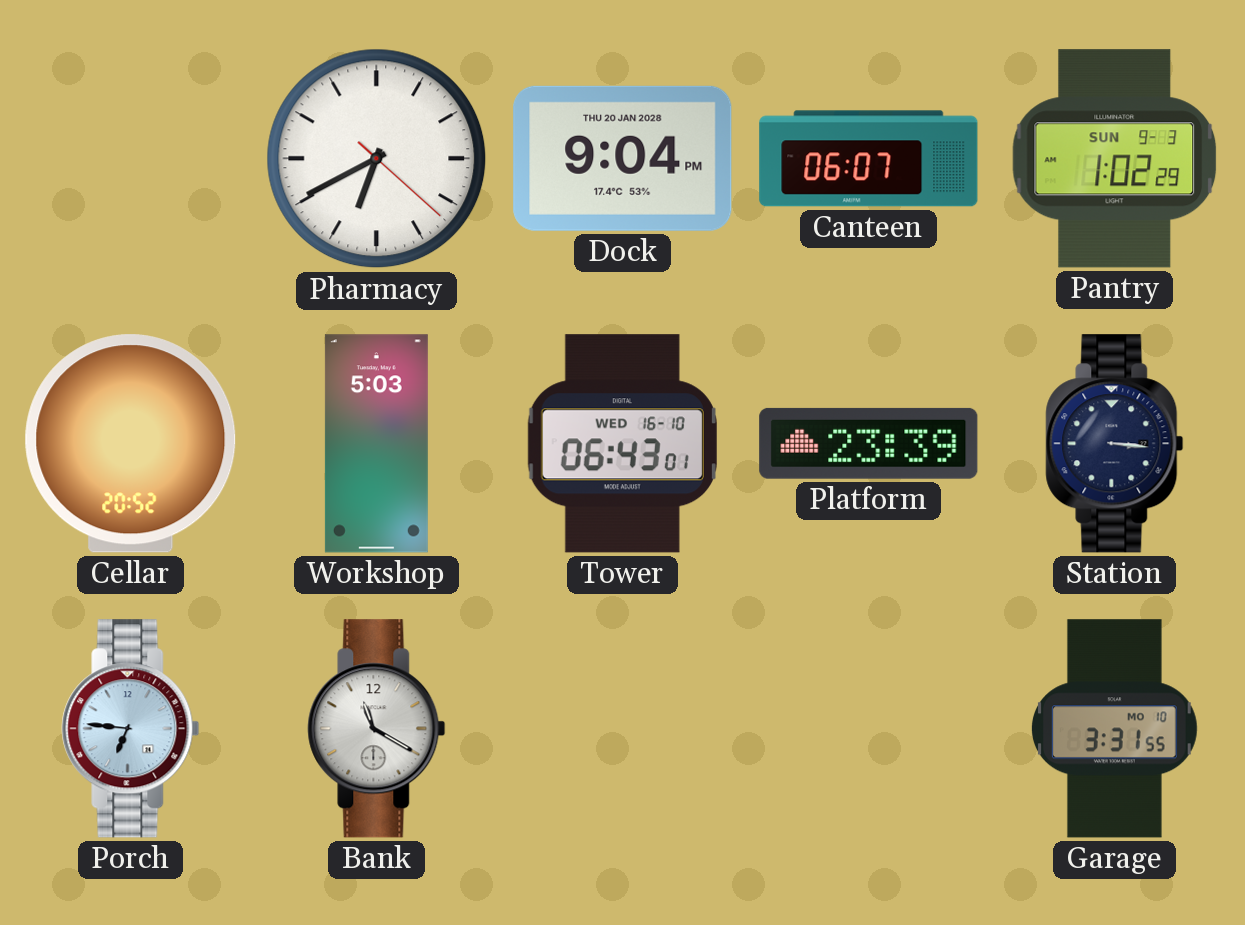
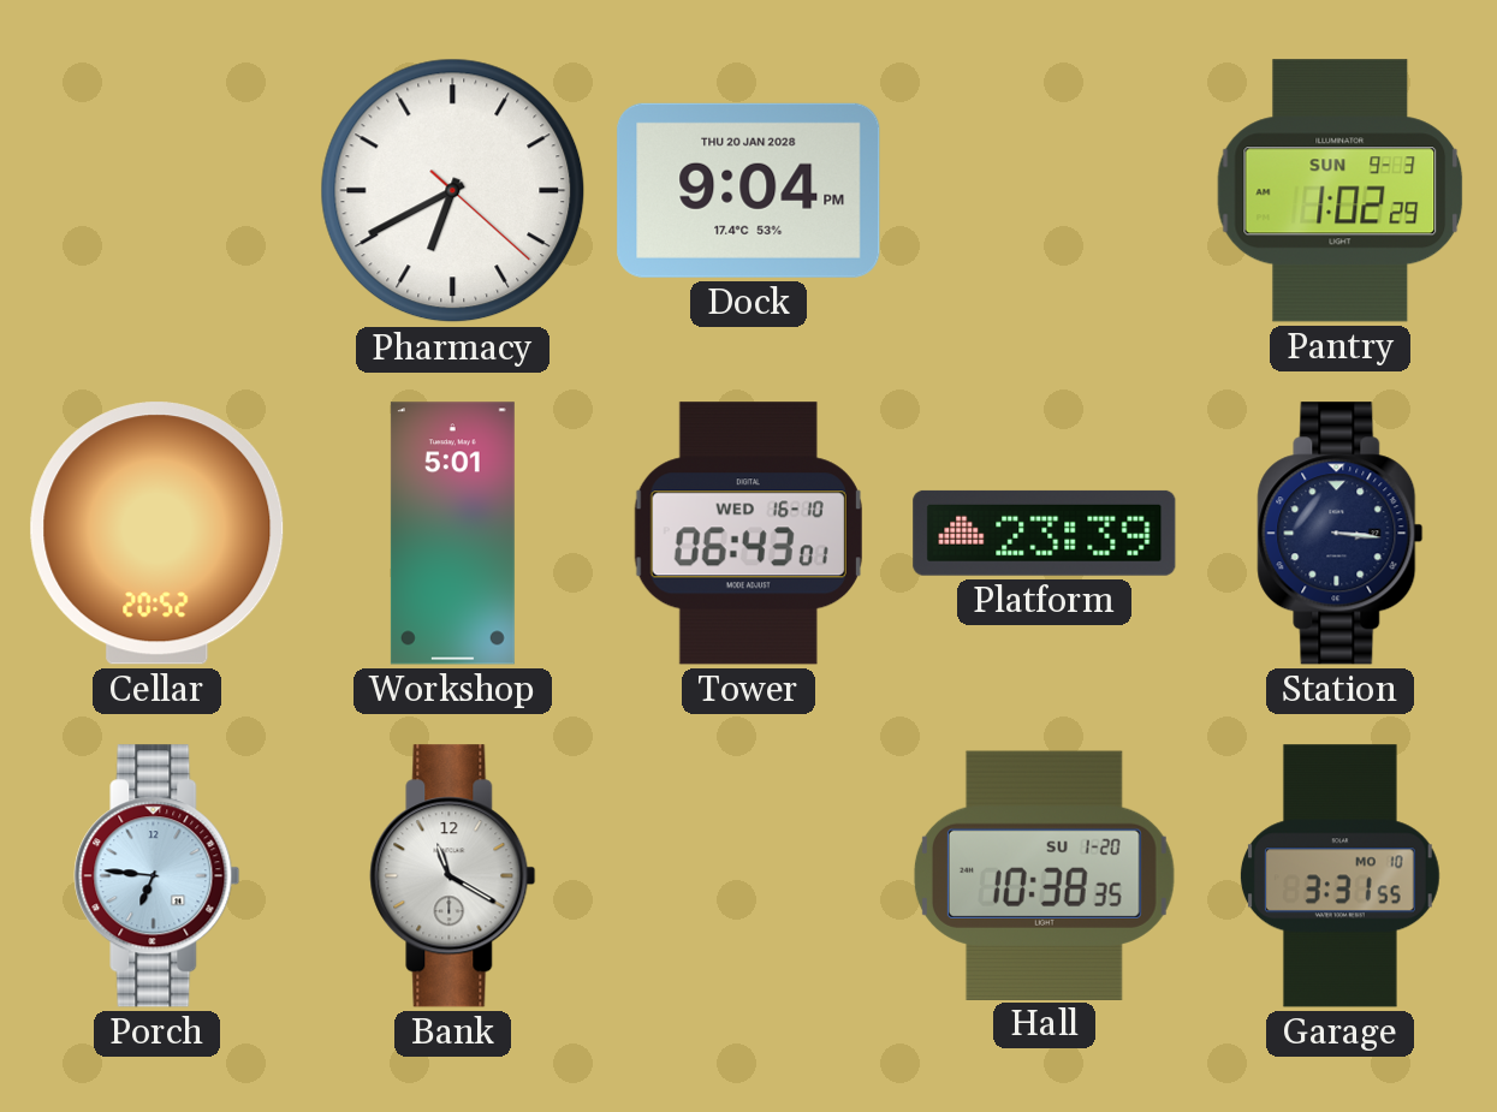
Canteen: 06:07 -> none (869, 159)
Workshop: 5:03 -> 5:01 (452, 534)
Hall: none -> 10:38 (1044, 875)
